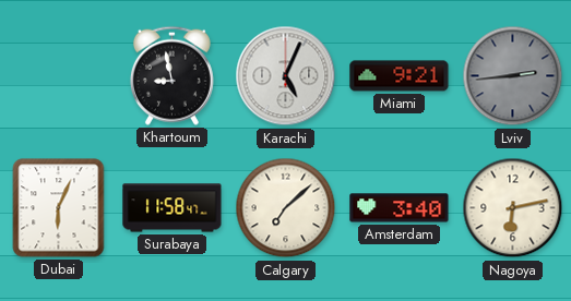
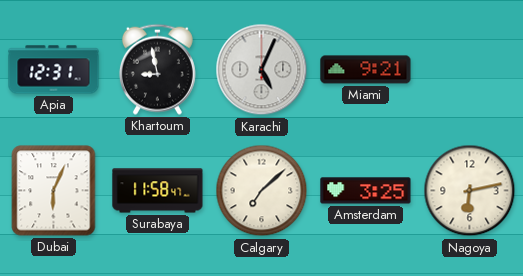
Apia: none -> 12:31 (54, 70)
Lviv: 2:44 -> none (513, 76)
Amsterdam: 3:40 -> 3:25 (366, 191)
